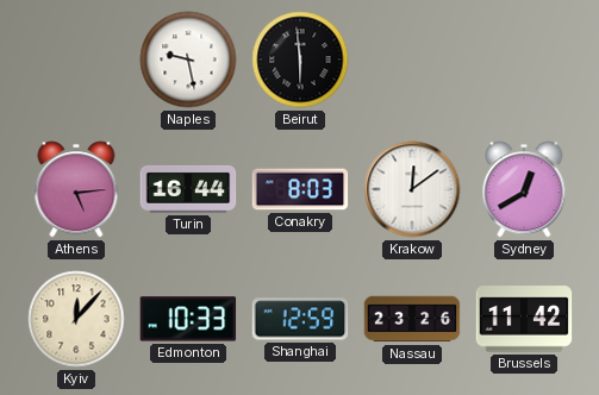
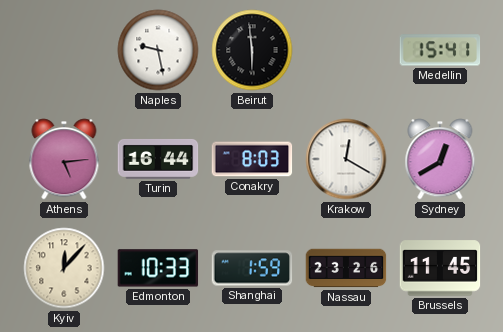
Medellin: none -> 15:41 (440, 50)
Krakow: 12:09 -> 12:20 (346, 159)
Shanghai: 12:59 -> 1:59 (252, 268)
Brussels: 11:42 -> 11:45 (440, 268)
